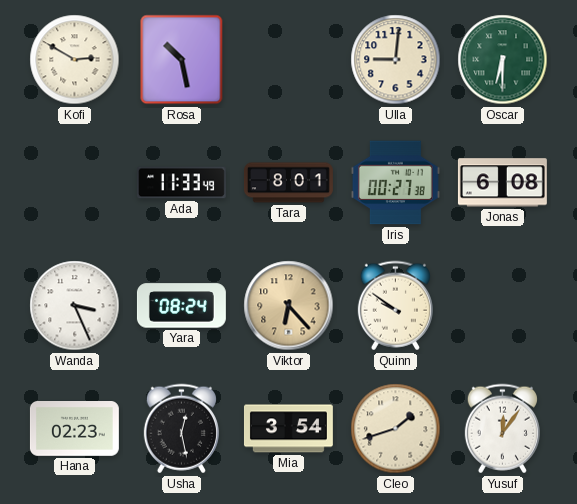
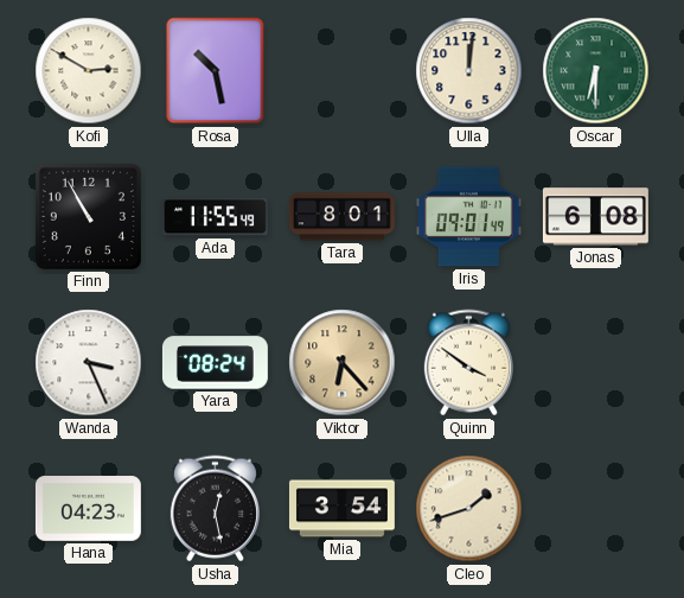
Ulla: 9:01 -> 12:01 (469, 71)
Finn: none -> 10:55 (88, 216)
Ada: 11:33 -> 11:55 (215, 217)
Iris: 00:27 -> 09:01 (468, 217)
Quinn: 9:51 -> 3:51 (468, 363)
Hana: 02:23 -> 04:23 (88, 509)
Yusuf: 12:06 -> none (502, 429)
